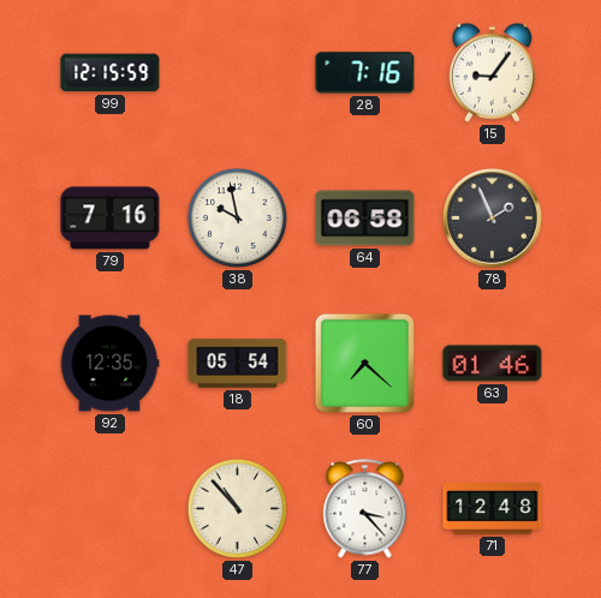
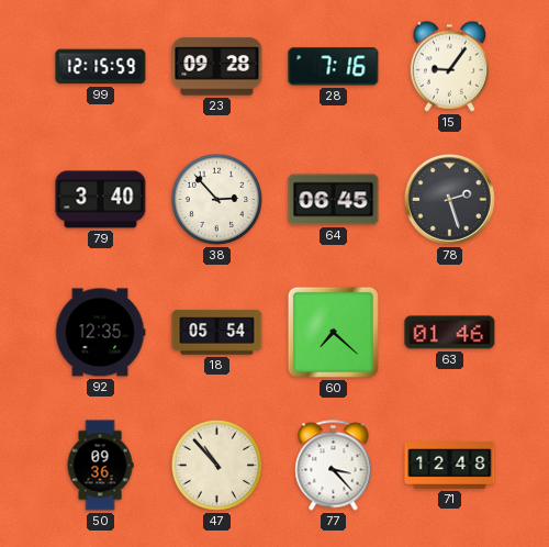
23: none -> 09:28 (217, 67)
79: 7:16 -> 3:40 (101, 200)
38: 9:58 -> 2:53 (216, 199)
64: 06:58 -> 06:45 (334, 200)
78: 1:56 -> 2:27 (449, 199)
50: none -> 09:36 (100, 466)
